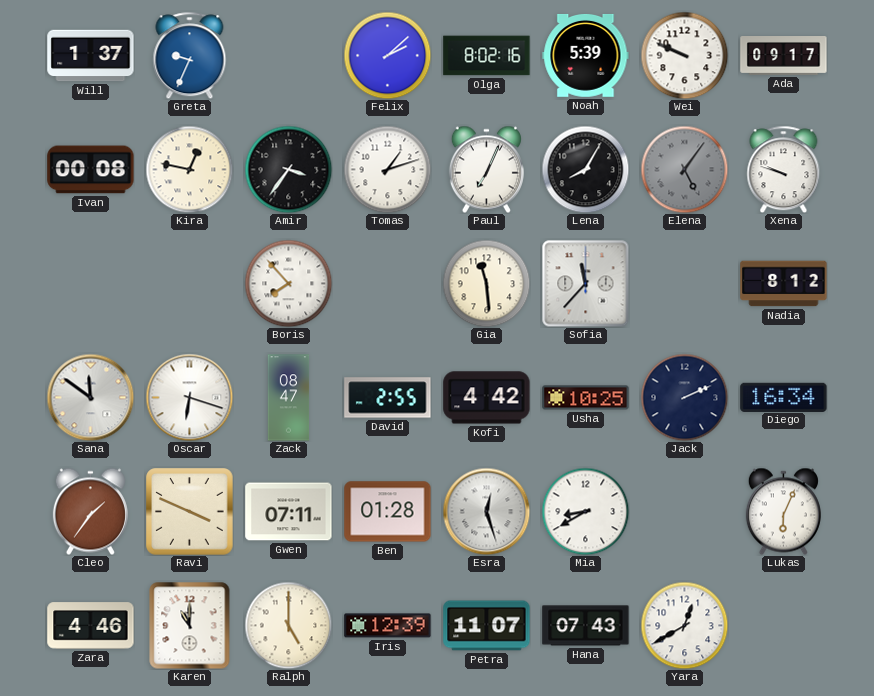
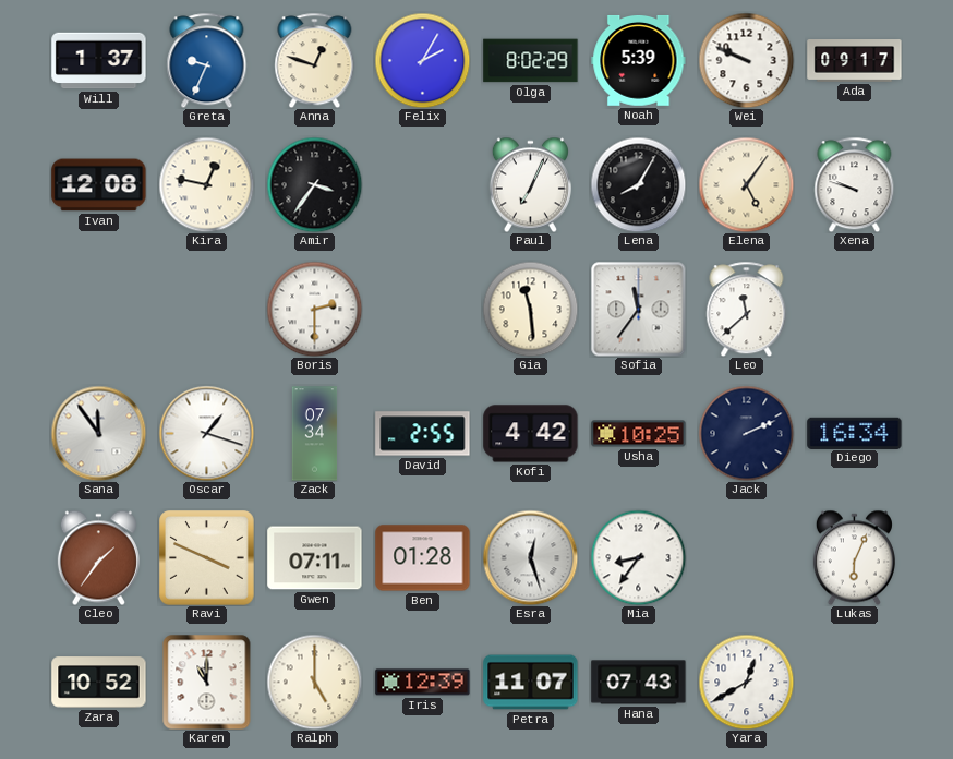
Anna: none -> 12:48 (315, 60)
Felix: 2:08 -> 2:05 (422, 60)
Olga: 8:02:16 -> 8:02:29 (531, 61)
Ivan: 00:08 -> 12:08 (99, 185)
Tomas: 1:12 -> none (387, 169)
Elena dial: grey -> cream (746, 184)
Boris: 7:53 -> 2:30 (314, 309)
Sofia: 11:37 -> 11:36 (638, 309)
Leo: none -> 11:38 (747, 309)
Nadia: 8:12 -> none (784, 284)
Sana: 11:51 -> 11:54 (98, 433)
Oscar: 6:18 -> 1:18 (206, 433)
Zack: 08:47 -> 07:34 (315, 434)
Mia: 8:40 -> 8:36 (638, 557)
Zara: 4:46 -> 10:52 (99, 683)
